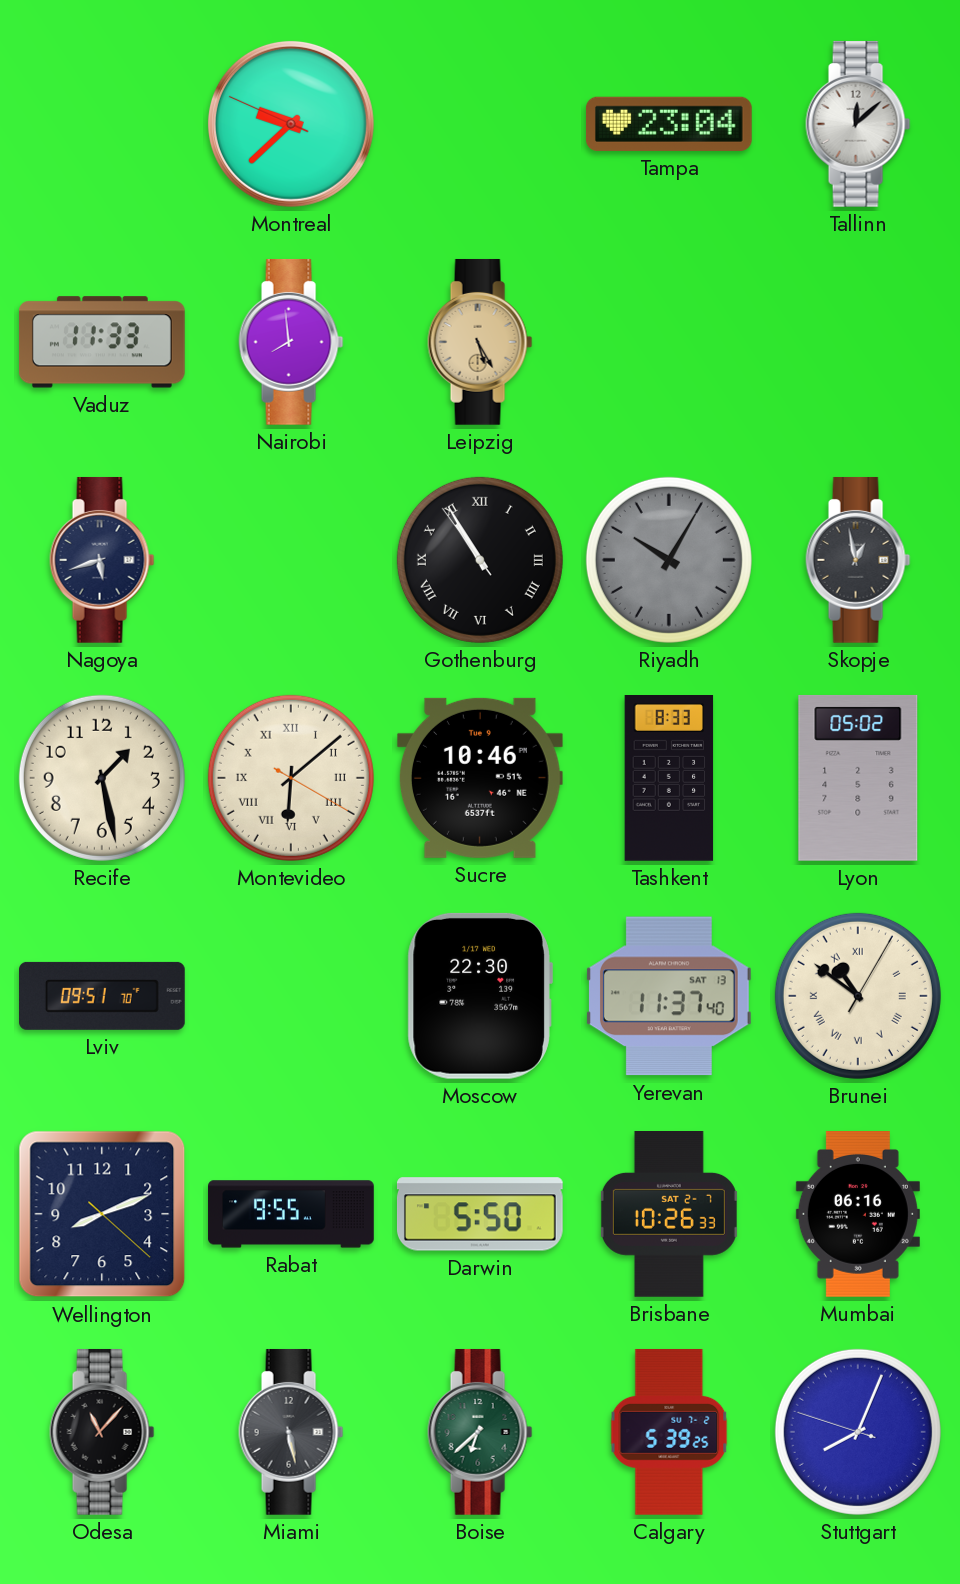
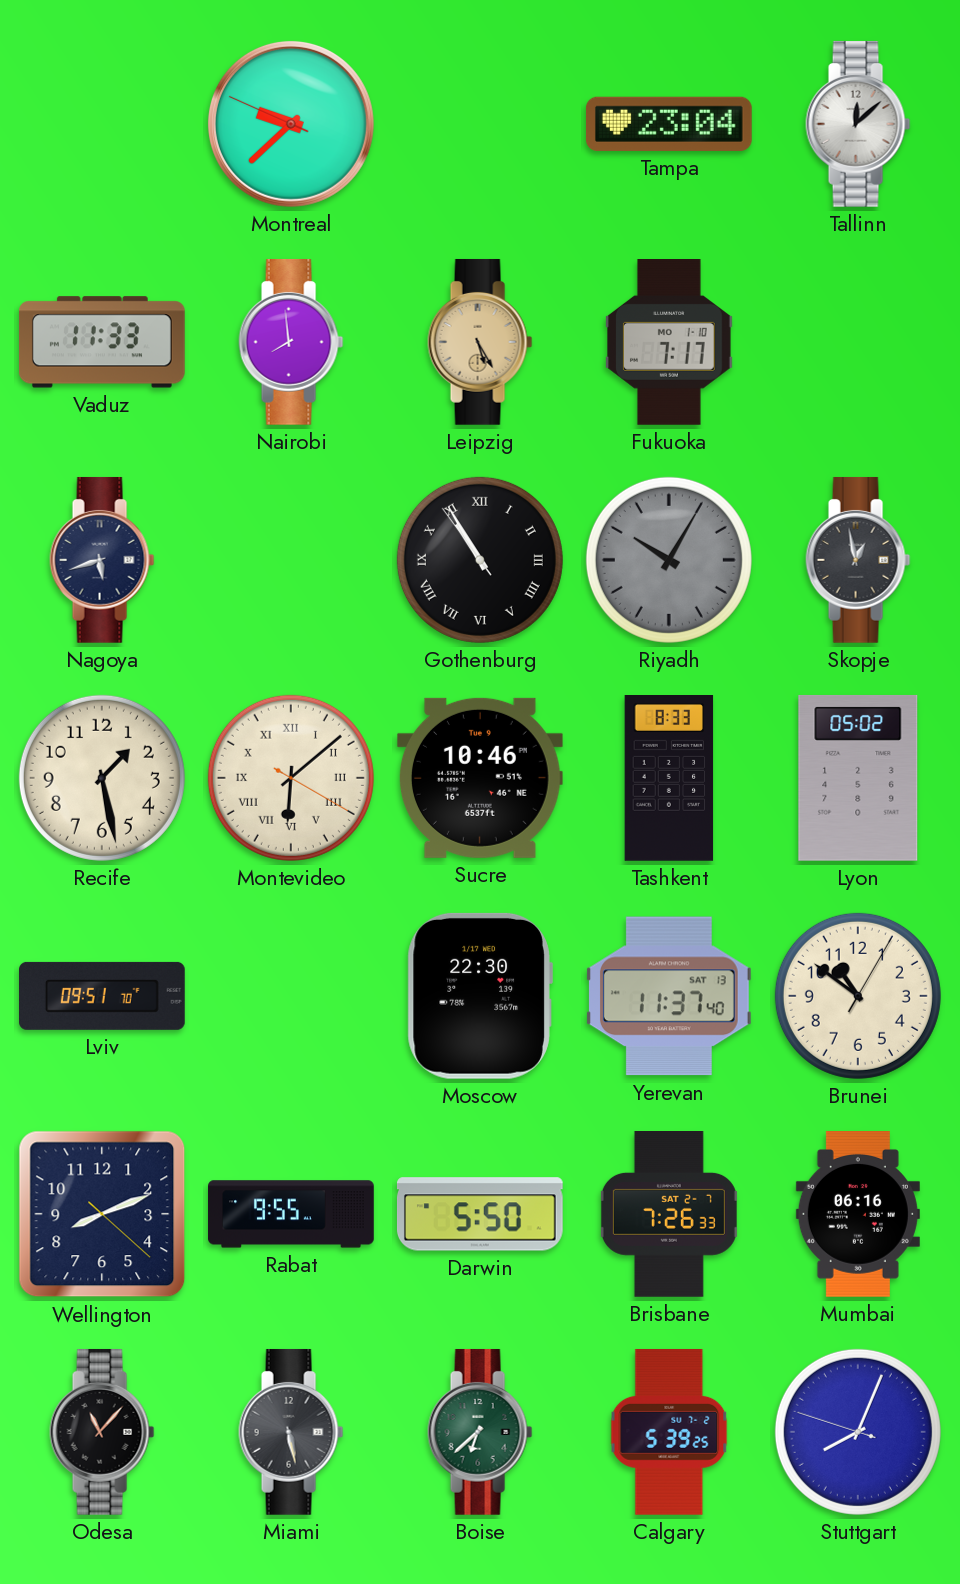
Fukuoka: none -> 7:17 (670, 343)
Brunei numerals: Roman -> Arabic (858, 996)
Brisbane: 10:26 -> 7:26 (669, 1215)
